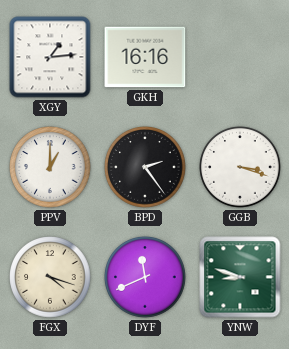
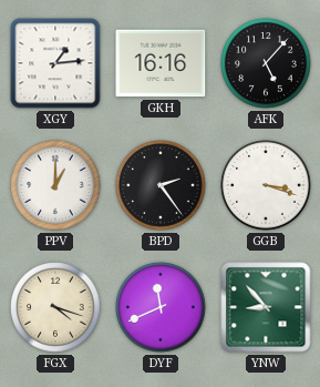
AFK: none -> 5:07 (266, 63)
YNW: 8:48 -> 8:53 (266, 307)
